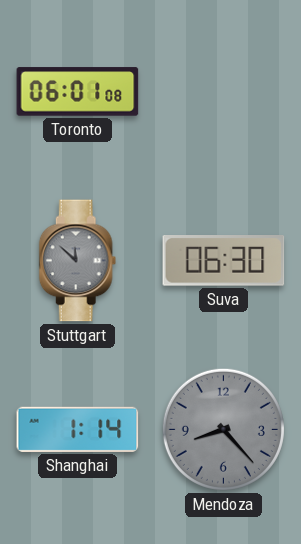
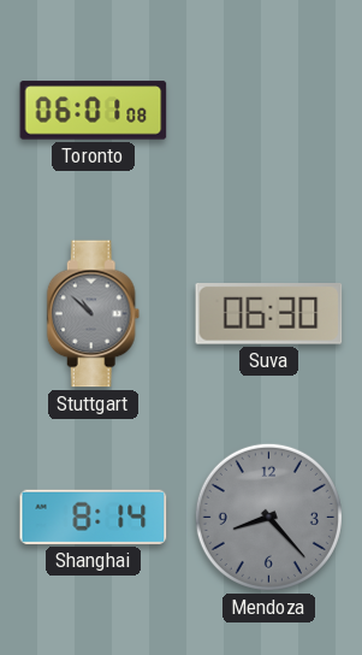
Stuttgart: 11:52 -> 10:52 (94, 314)
Shanghai: 1:14 -> 8:14 (94, 517)
